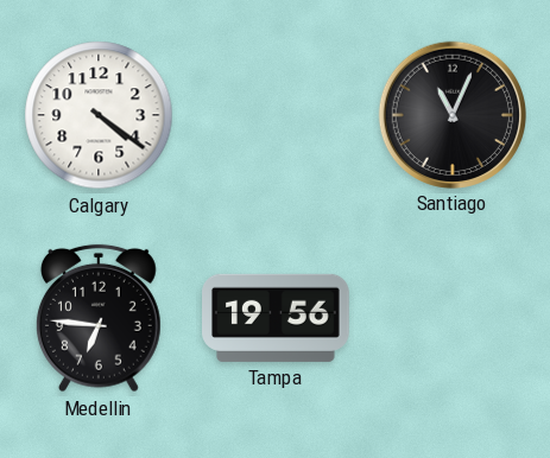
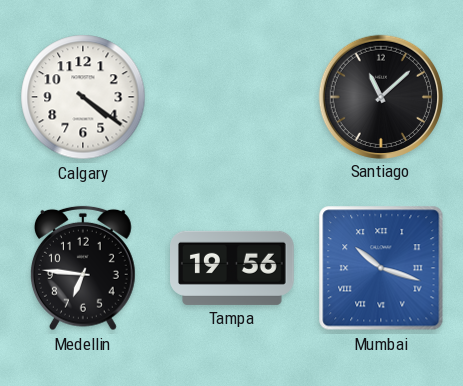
Santiago: 11:04 -> 11:08 (380, 96)
Mumbai: none -> 10:18 (381, 268)
